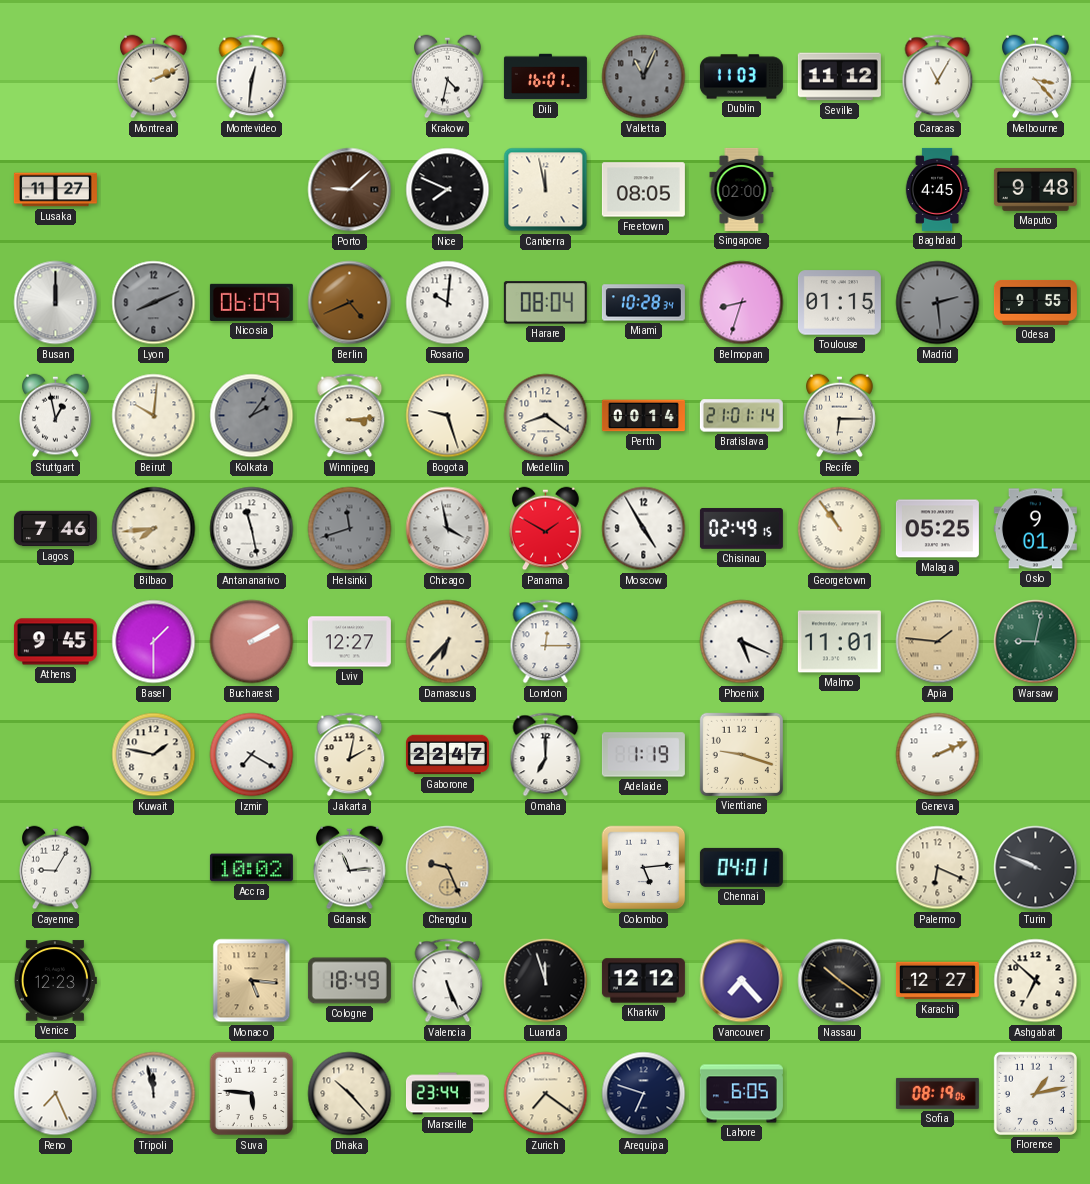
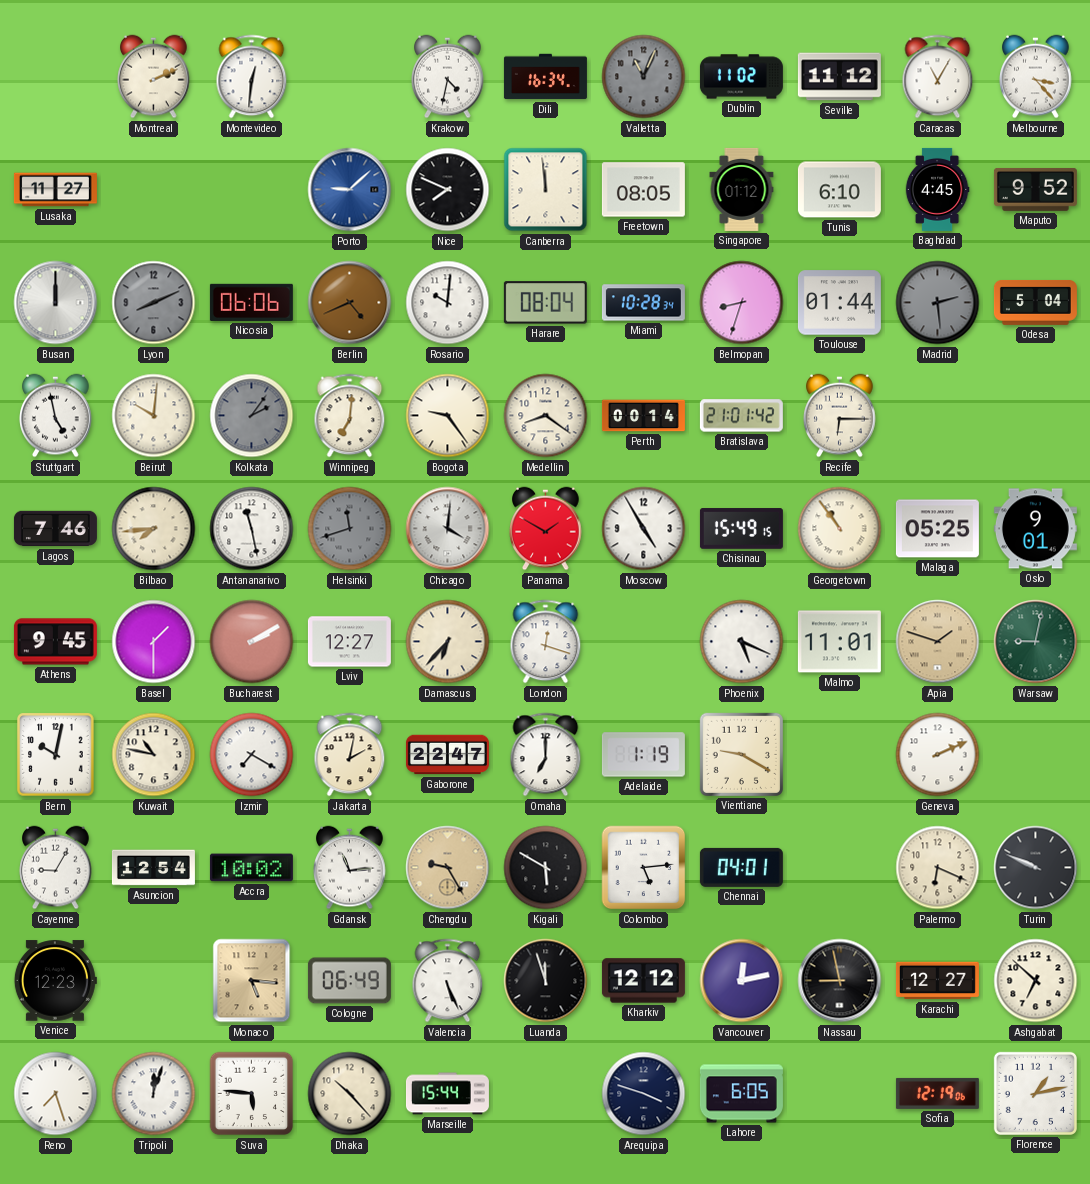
Dili: 16:01 -> 16:34 (545, 77)
Dublin: 11:03 -> 11:02 (741, 77)
Porto dial: brown -> blue (350, 190)
Canberra: 11:58 -> 11:59 (546, 190)
Singapore: 02:00 -> 01:12 (742, 189)
Tunis: none -> 6:10 (839, 190)
Maputo: 9:48 -> 9:52 (1035, 189)
Nicosia: 06:09 -> 06:06 (251, 302)
Toulouse: 01:15 -> 01:44 (839, 303)
Odesa: 9:55 -> 5:04 (1035, 302)
Stuttgart: 12:58 -> 4:58 (56, 416)
Winnipeg: 3:14 -> 7:01 (350, 416)
Bogota: 9:27 -> 9:24 (448, 416)
Bratislava: 21:01:14 -> 21:01:42 (741, 416)
Chicago: 3:58 -> 4:01 (448, 529)
Chisinau: 02:49 -> 15:49 (741, 529)
London: 12:15 -> 12:18 (546, 642)
Apia: 1:46 -> 1:48 (938, 642)
Bern: none -> 10:02 (56, 755)
Kuwait: 1:47 -> 10:47 (154, 755)
Vientiane: 9:18 -> 9:20 (741, 754)
Asuncion: none -> 12:54 (153, 868)
Chengdu: 9:26 -> 9:25 (448, 868)
Kigali: none -> 5:50 (546, 868)
Cologne: 18:49 -> 06:49 (349, 981)
Vancouver: 7:23 -> 12:13 (742, 981)
Nassau: 10:21 -> 8:58 (840, 981)
Reno: 7:26 -> 7:27 (56, 1094)
Tripoli: 11:58 -> 12:03 (154, 1094)
Marseille: 23:44 -> 15:44 (447, 1094)
Zurich: 7:21 -> none (546, 1094)
Arequipa: 6:48 -> 3:48 (644, 1094)
Sofia: 08:19 -> 12:19 (937, 1093)
